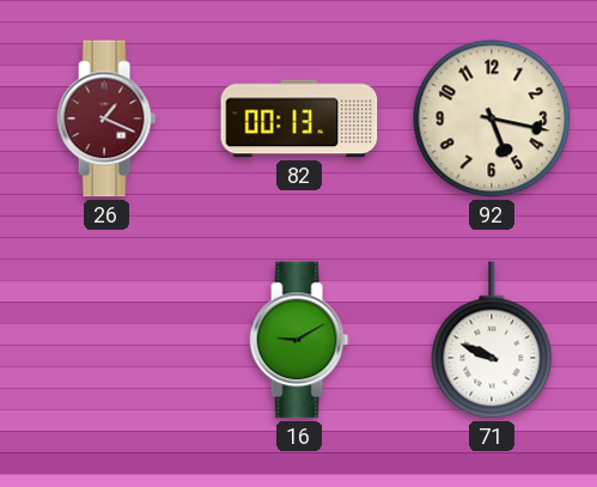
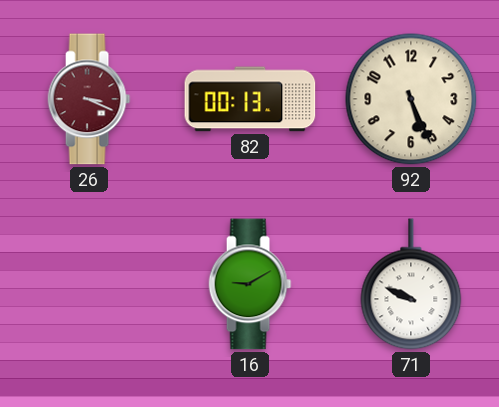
26: 1:19 -> 3:19 (89, 99)
92: 5:17 -> 5:26 (411, 99)
